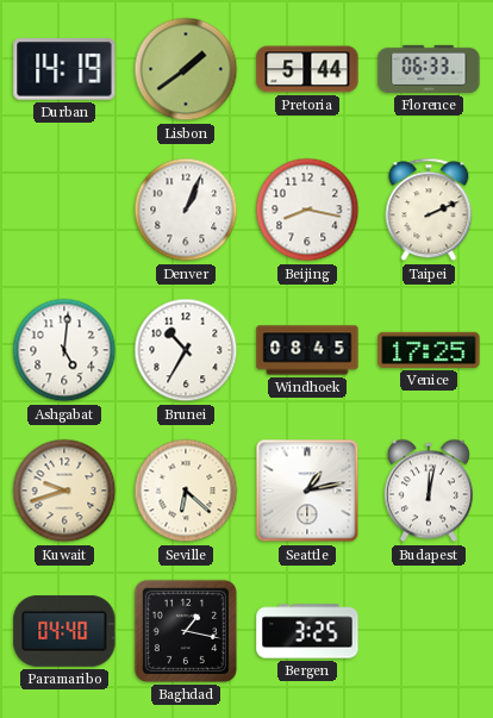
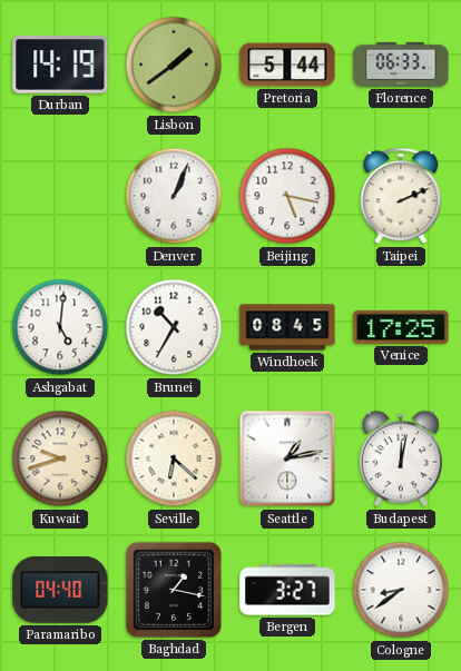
Beijing: 8:17 -> 5:17 (287, 196)
Bergen: 3:25 -> 3:27 (287, 590)
Cologne: none -> 8:39 (401, 590)
